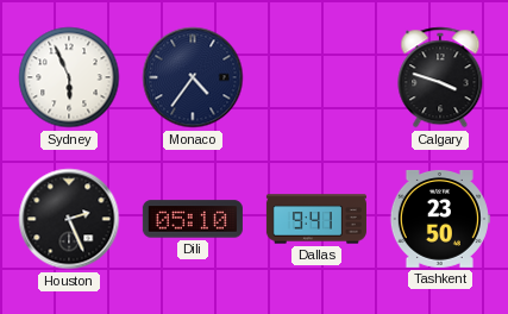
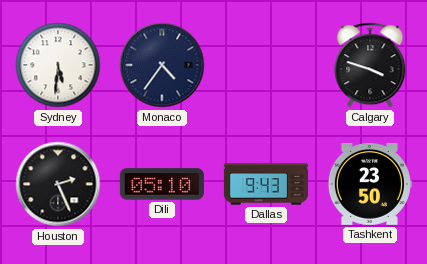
Sydney: 5:56 -> 5:31 (58, 65)
Dallas: 9:41 -> 9:43 (266, 184)
